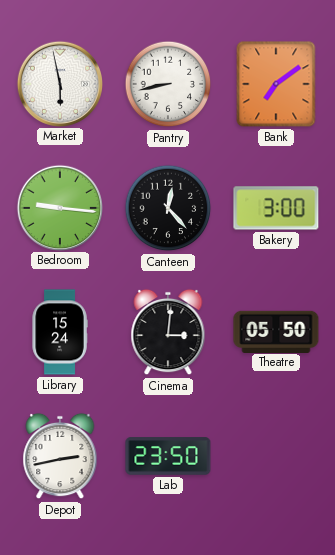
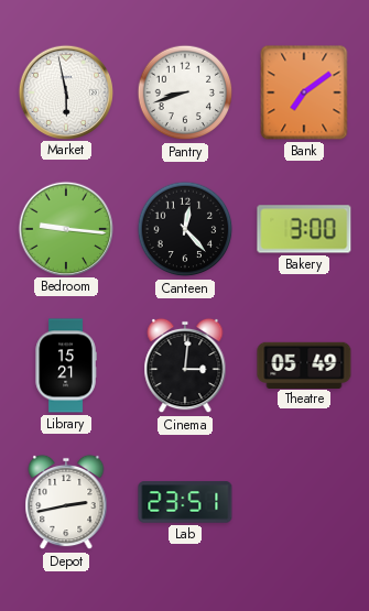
Pantry: 8:43 -> 8:42 (185, 92)
Library: 15:24 -> 15:21 (66, 365)
Theatre: 05:50 -> 05:49 (304, 364)
Lab: 23:50 -> 23:51 (185, 502)
